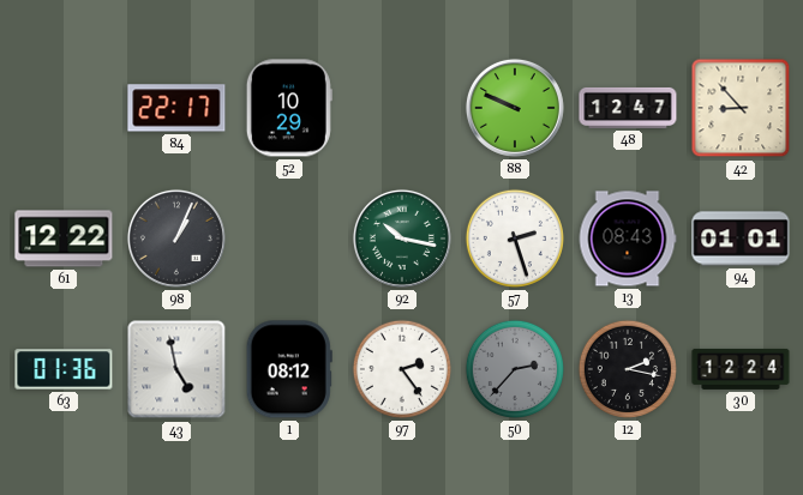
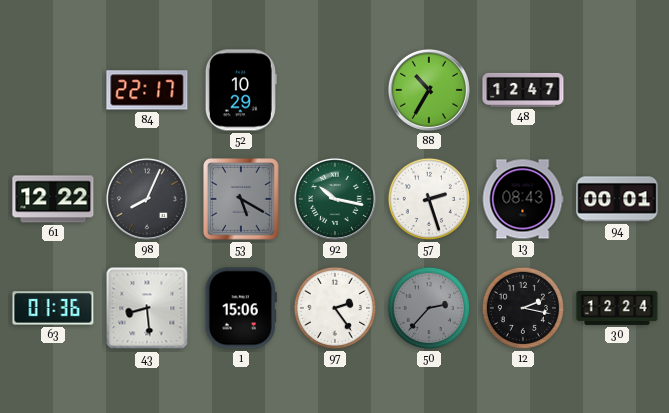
88: 9:49 -> 10:35 (429, 90)
42: 8:53 -> none (741, 108)
98: 1:04 -> 8:04 (147, 199)
53: none -> 5:20 (242, 200)
94: 01:01 -> 00:01 (617, 199)
43: 4:58 -> 8:29 (147, 308)
1: 08:12 -> 15:06 (241, 308)
